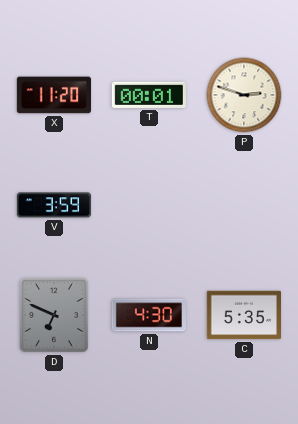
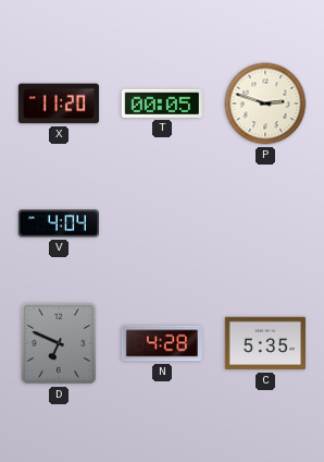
T: 00:01 -> 00:05 (162, 104)
V: 3:59 -> 4:04 (58, 223)
N: 4:30 -> 4:28 (161, 343)
